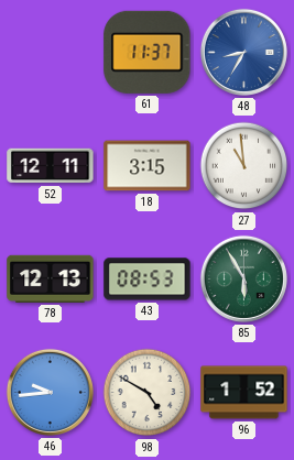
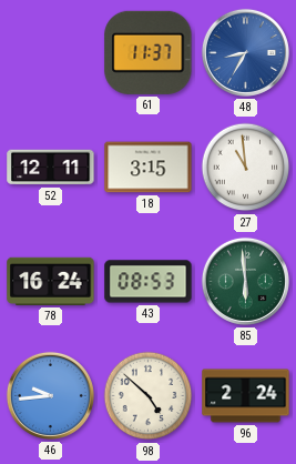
78: 12:13 -> 16:24 (51, 281)
85: 5:55 -> 5:59 (245, 281)
98: 4:50 -> 4:52 (149, 396)
96: 1:52 -> 2:24 (246, 396)
